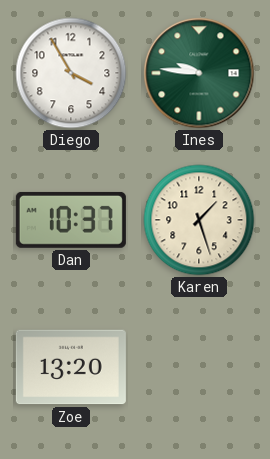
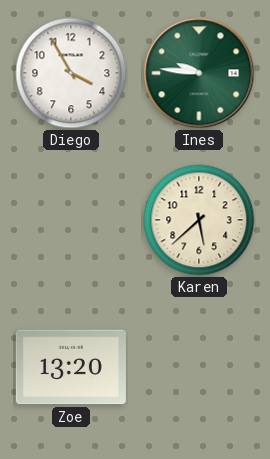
Dan: 10:37 -> none (71, 220)
Karen: 1:27 -> 5:38 (199, 220)
